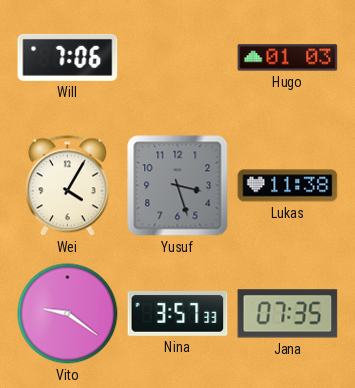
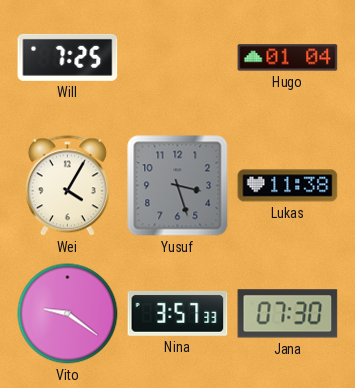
Will: 7:06 -> 7:25 (68, 57)
Hugo: 01:03 -> 01:04 (288, 58)
Jana: 07:35 -> 07:30 (288, 314)
